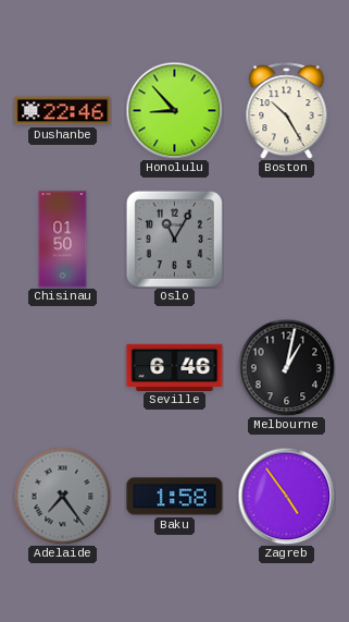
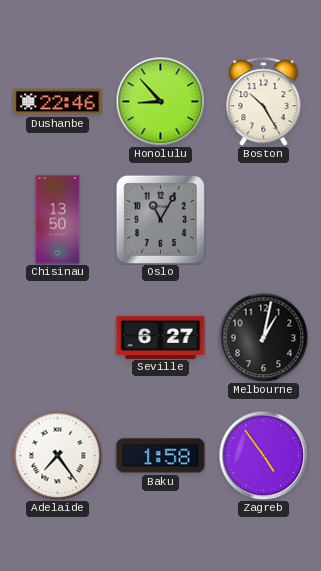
Chisinau: 01:50 -> 13:50 (58, 220)
Seville: 6:46 -> 6:27 (161, 337)
Adelaide dial: grey -> white (57, 455)
